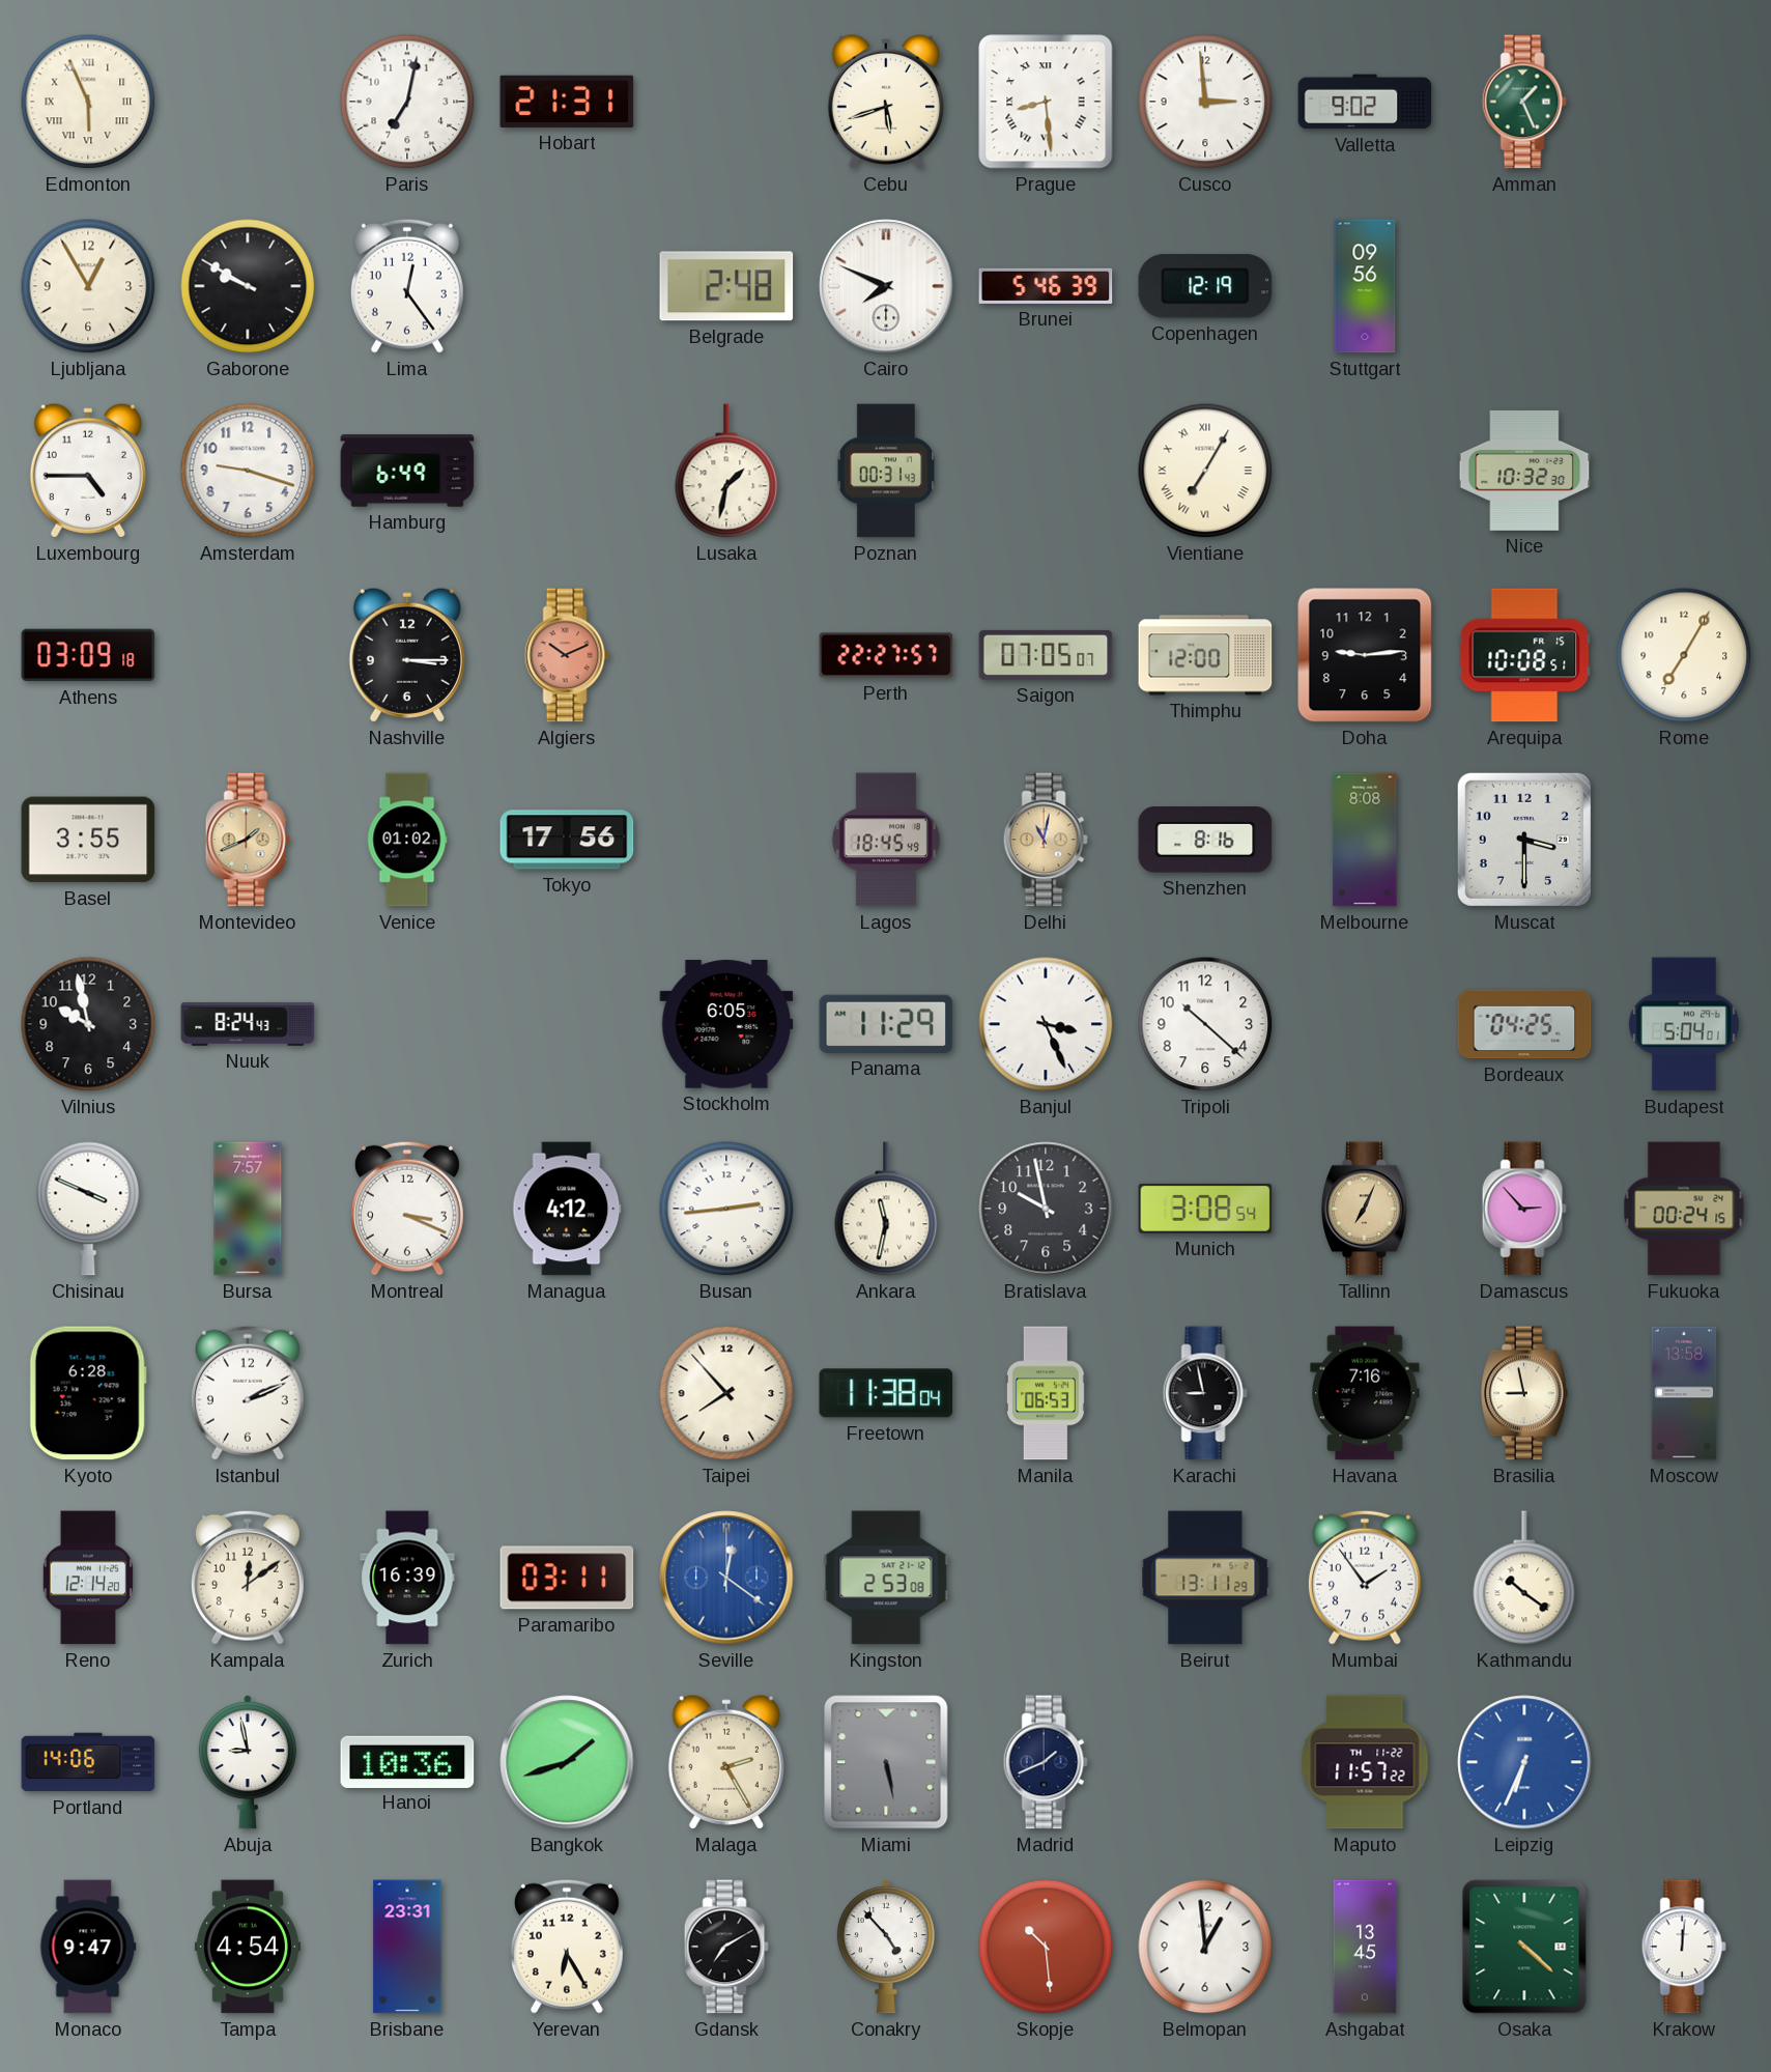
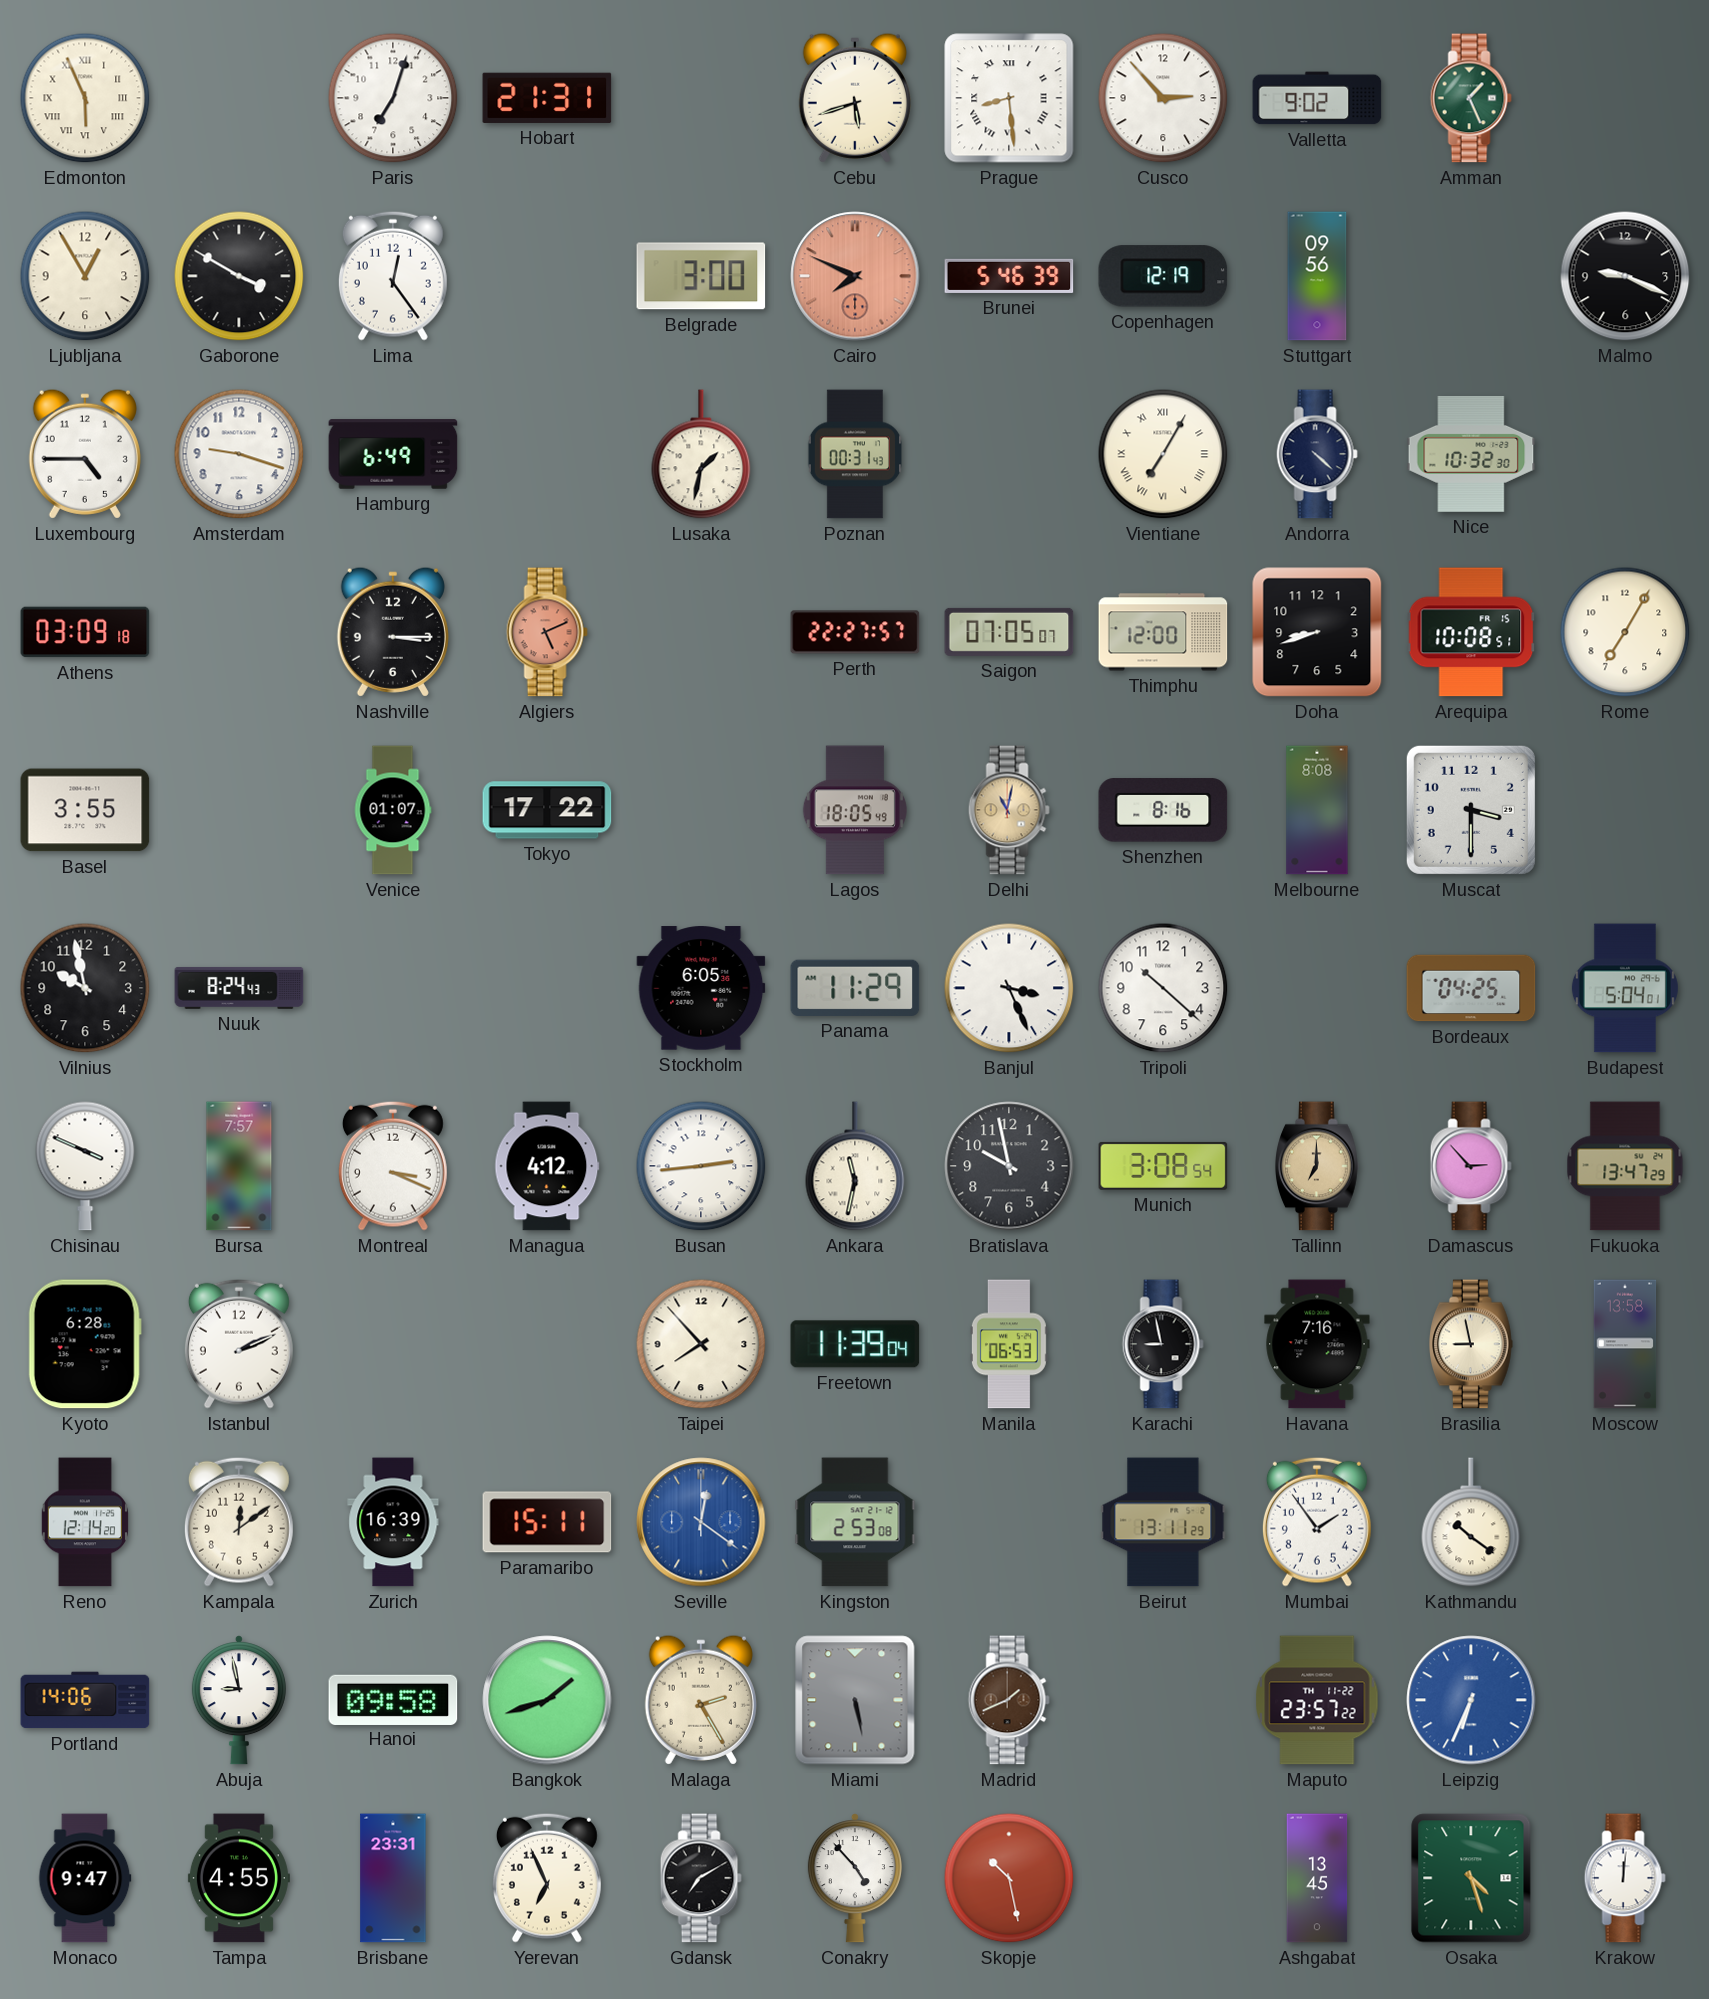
Paris: 7:02 -> 7:03 (393, 98)
Cusco: 2:59 -> 2:53 (1163, 98)
Gaborone: 9:50 -> 3:50 (239, 276)
Belgrade: 2:48 -> 3:00 (701, 276)
Cairo dial: white -> salmon (855, 276)
Malmo: none -> 9:19 (1625, 276)
Andorra: none -> 4:22 (1317, 454)
Algiers: 10:11 -> 5:11 (547, 632)
Doha: 9:14 -> 8:42 (1317, 632)
Montevideo: 1:41 -> none (248, 840)
Venice: 01:02 -> 01:07 (393, 810)
Tokyo: 17:56 -> 17:22 (547, 810)
Lagos: 18:45 -> 18:05 (855, 810)
Tallinn: 7:04 -> 7:00 (1318, 1166)
Fukuoka: 00:24 -> 13:47 (1625, 1166)
Freetown: 11:38 -> 11:39 (855, 1344)
Paramaribo: 03:11 -> 15:11 (547, 1522)
Hanoi: 10:36 -> 09:58 (393, 1699)
Madrid dial: navy -> brown (1009, 1700)
Maputo: 11:57 -> 23:57 (1317, 1700)
Tampa: 4:54 -> 4:55 (239, 1878)
Yerevan: 6:25 -> 6:56 (547, 1878)
Skopje: 10:29 -> 10:28 (1009, 1878)
Belmopan: 12:59 -> none (1205, 1947)
Osaka: 4:22 -> 4:27 (1471, 1878)
